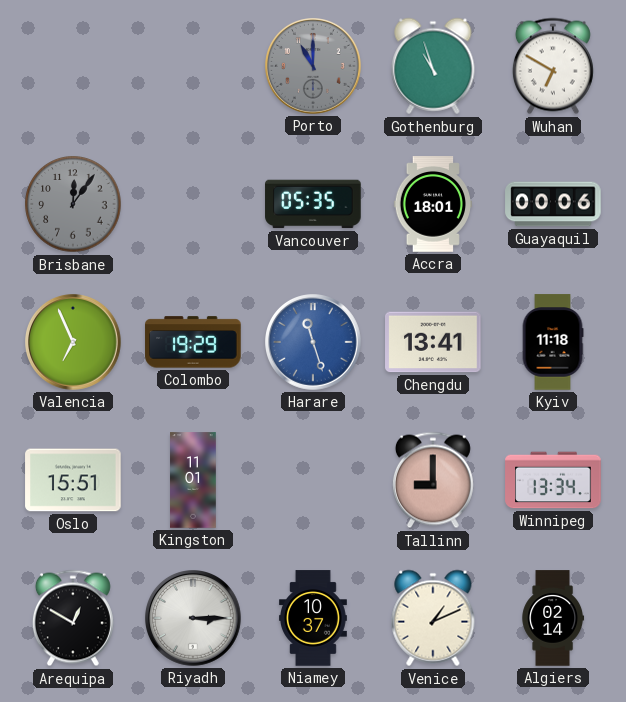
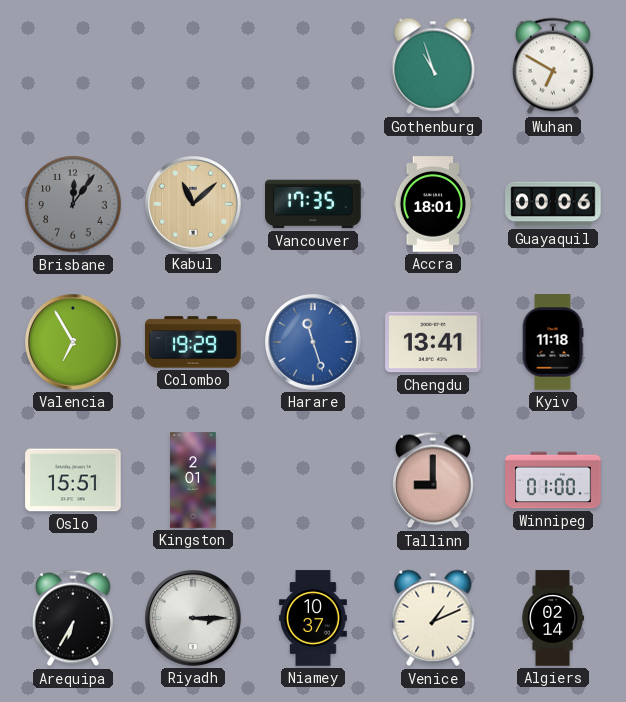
Porto: 11:00 -> none (314, 67)
Kabul: none -> 11:08 (194, 205)
Vancouver: 05:35 -> 17:35 (313, 204)
Valencia: 6:56 -> 6:55 (74, 343)
Kingston: 11:01 -> 2:01 (193, 480)
Winnipeg: 13:34 -> 01:00 (553, 480)
Arequipa: 12:50 -> 6:35 (73, 618)
